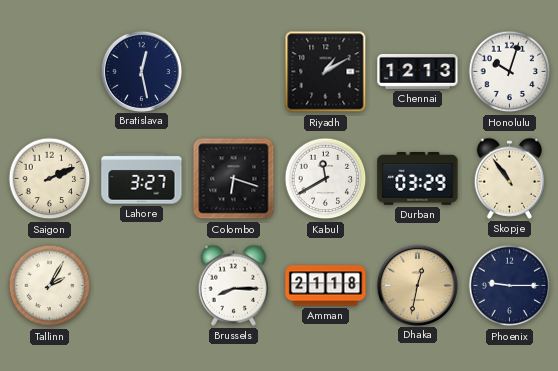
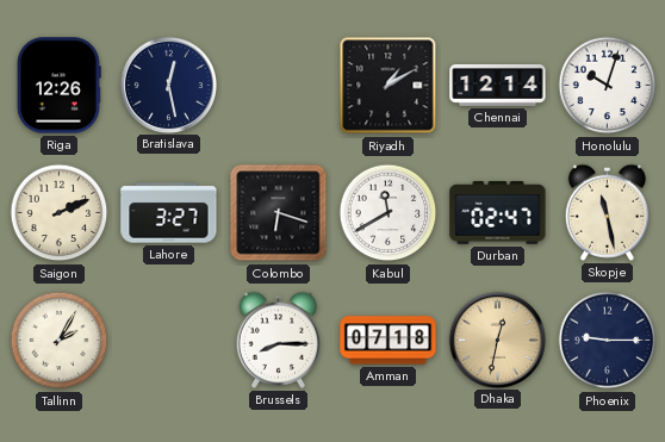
Riga: none -> 12:26 (58, 86)
Chennai: 12:13 -> 12:14 (498, 85)
Durban: 03:29 -> 02:47 (498, 212)
Skopje: 10:54 -> 11:28 (607, 212)
Amman: 21:18 -> 07:18 (389, 341)
